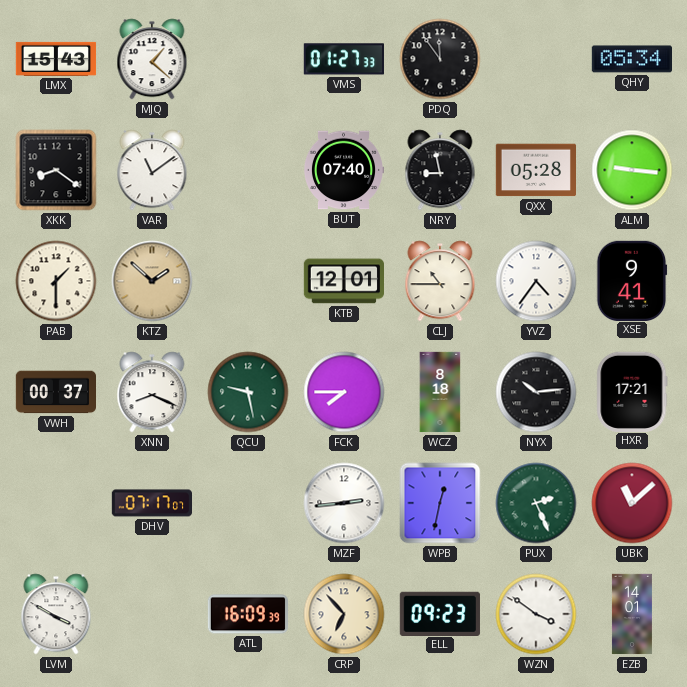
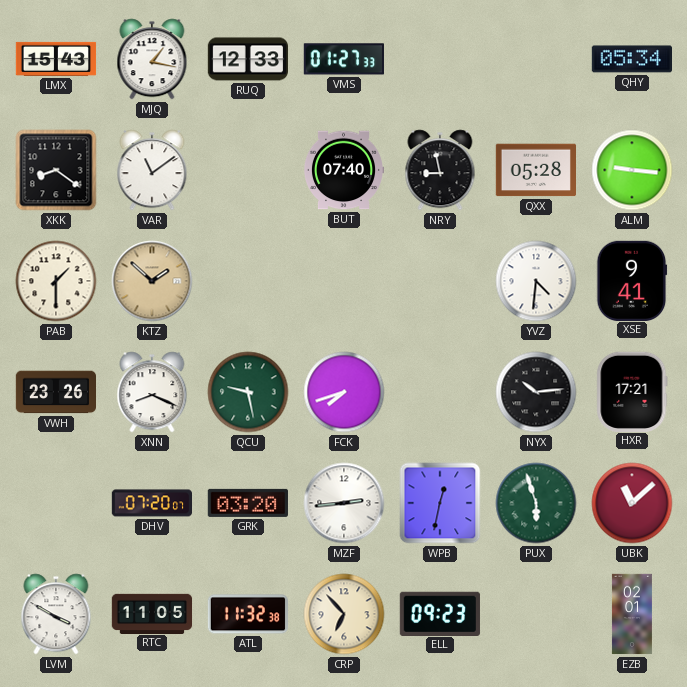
MJQ: 1:22 -> 1:17 (152, 59)
RUQ: none -> 12:33 (248, 59)
PDQ: 11:54 -> none (440, 59)
KTB: 12:01 -> none (343, 281)
CLJ: 10:45 -> none (440, 281)
YVZ: 4:36 -> 4:31 (536, 281)
VWH: 00:37 -> 23:26 (55, 392)
FCK: 7:45 -> 7:42 (344, 392)
WCZ: 8:18 -> none (440, 392)
DHV: 07:17 -> 07:20 (151, 503)
GRK: none -> 03:20 (248, 503)
PUX: 2:26 -> 5:57 (536, 503)
RTC: none -> 11:05 (152, 613)
ATL: 16:09 -> 11:32 (247, 614)
WZN: 3:51 -> none (536, 614)
EZB: 14:01 -> 02:01 (632, 614)
